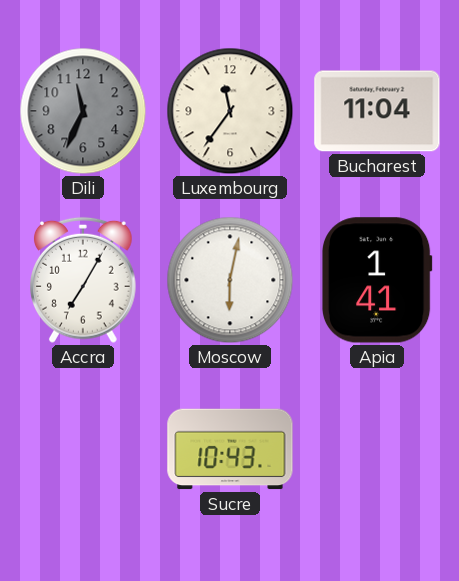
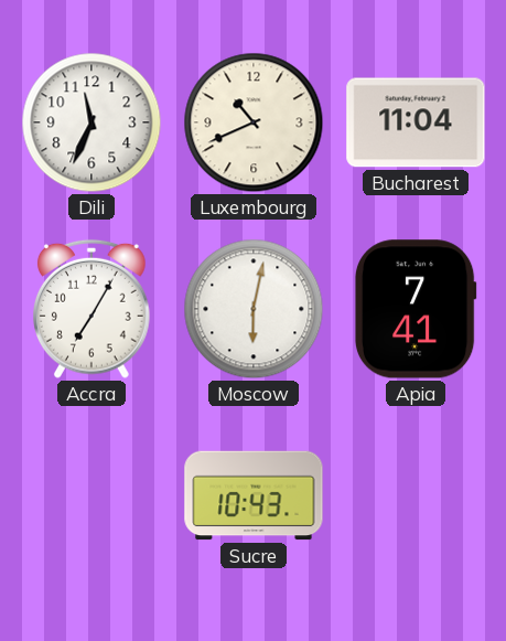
Dili dial: grey -> white (91, 122)
Luxembourg: 11:36 -> 10:41 (254, 122)
Apia: 1:41 -> 7:41 (416, 309)
